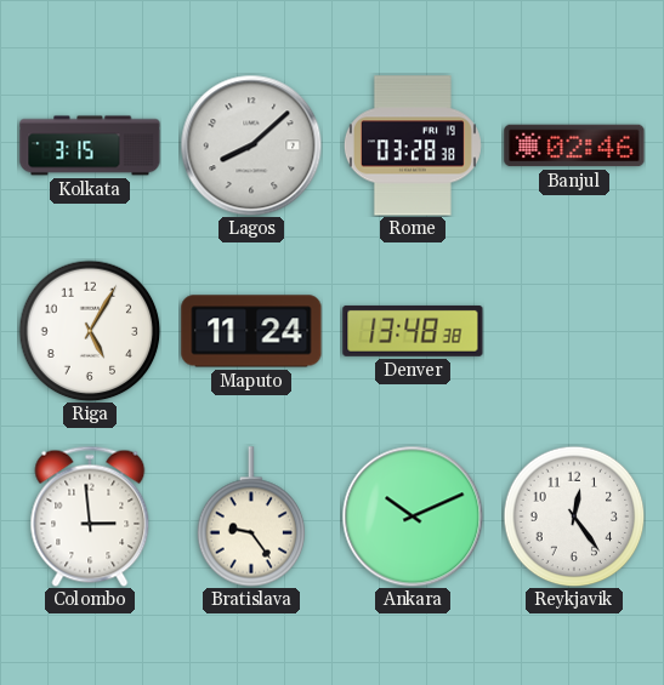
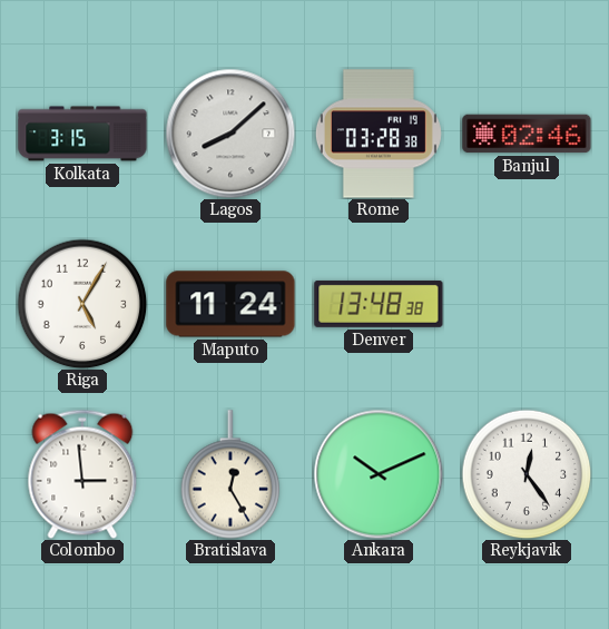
Bratislava: 9:24 -> 12:25 (230, 474)
